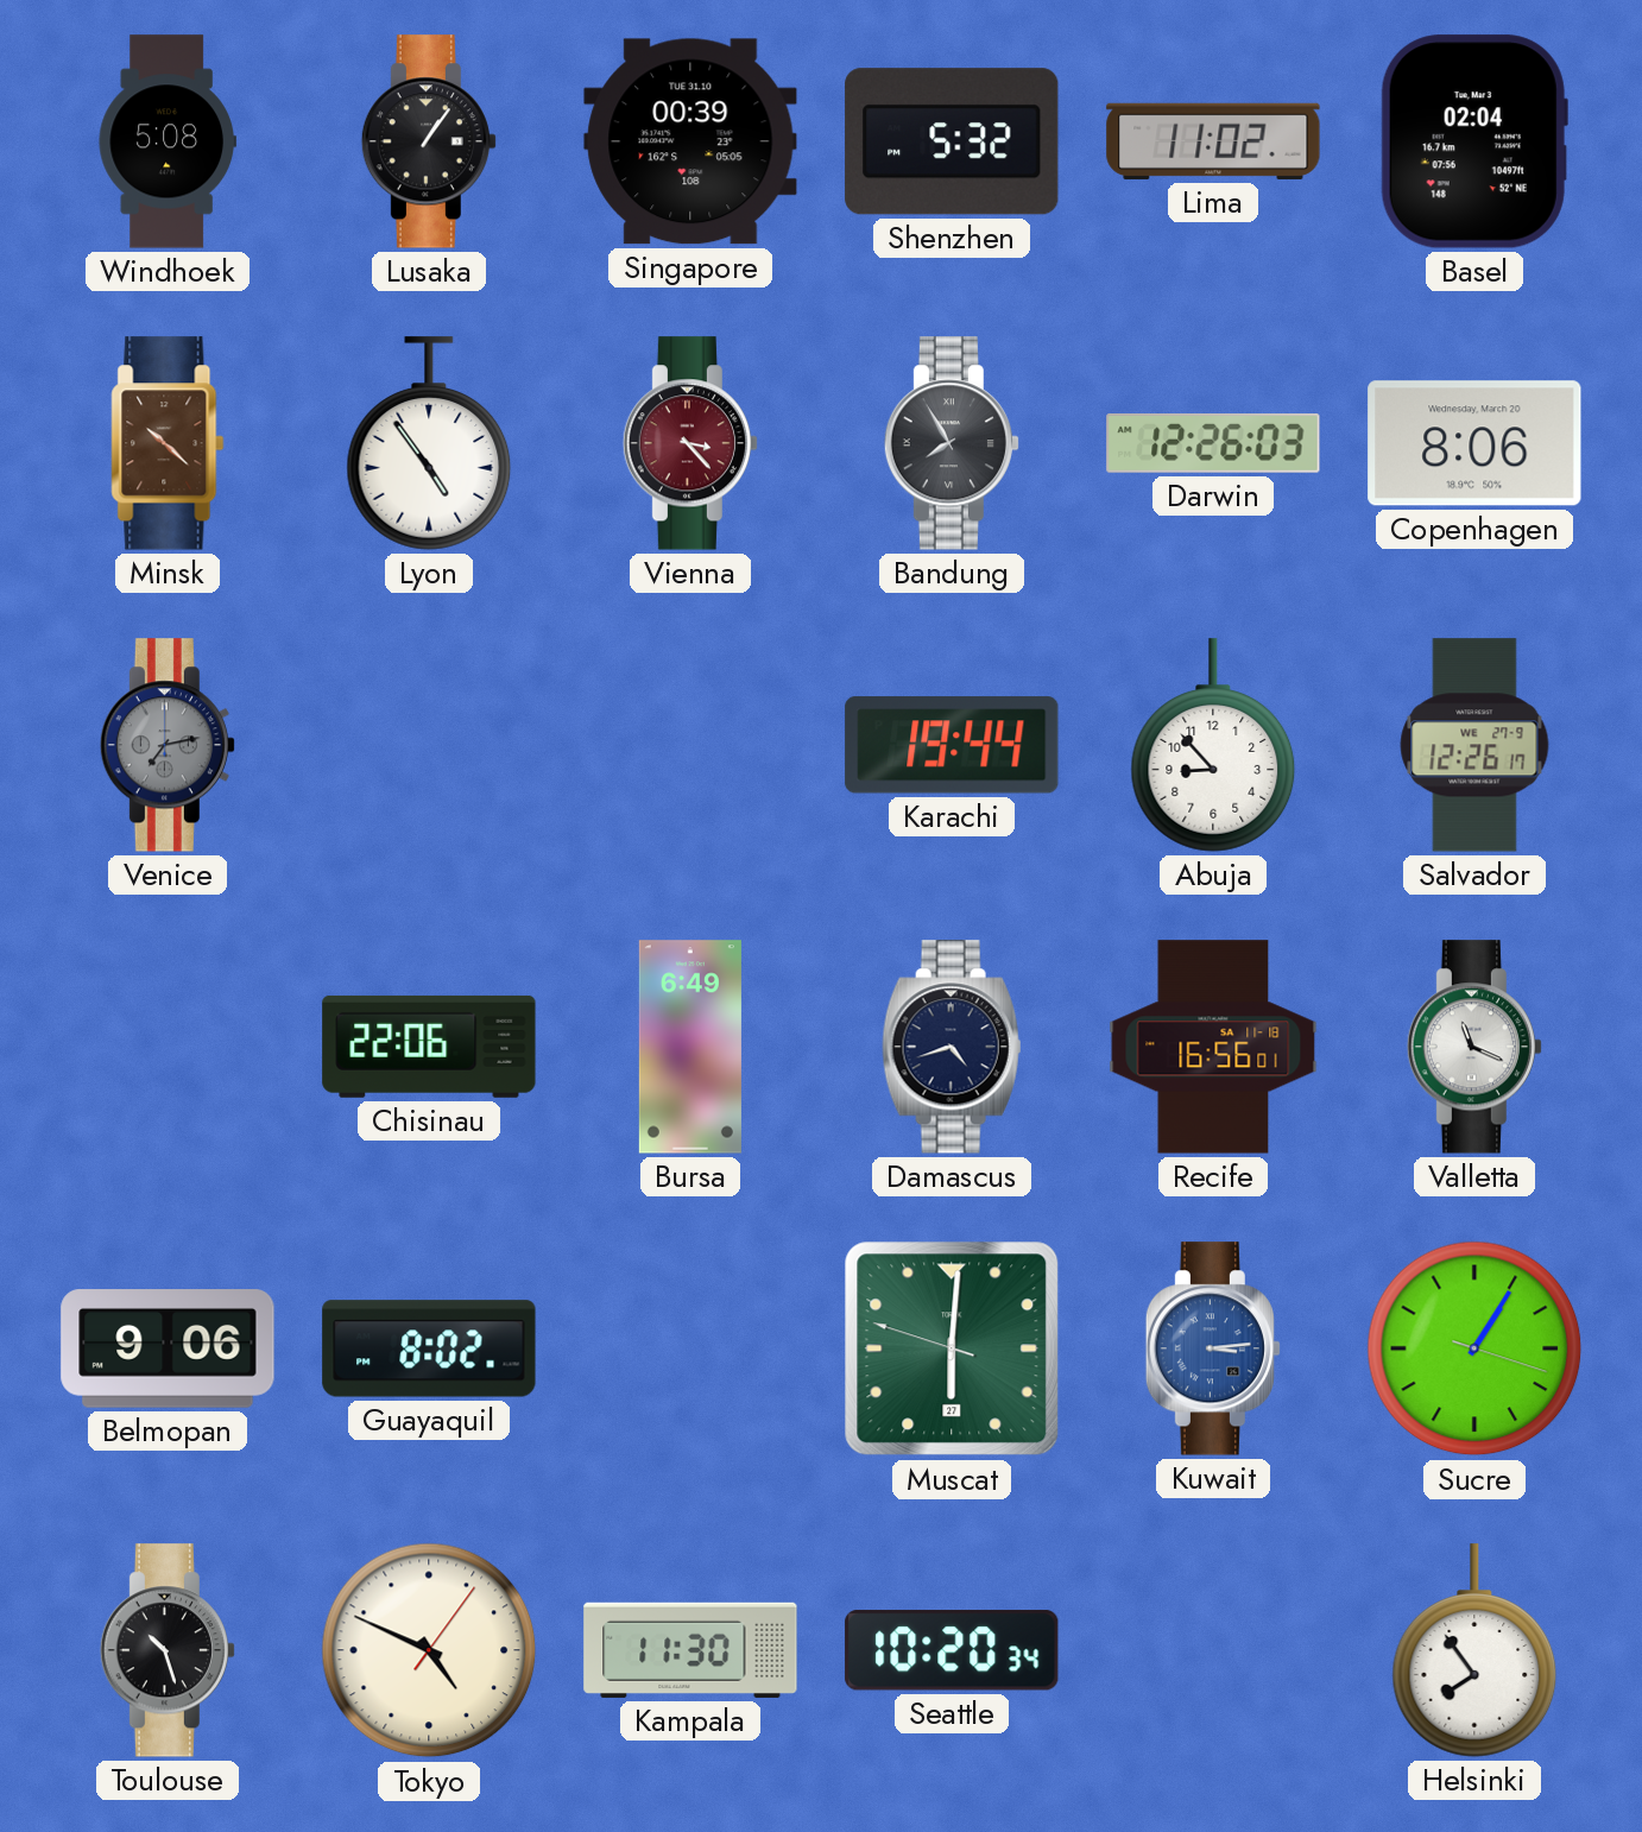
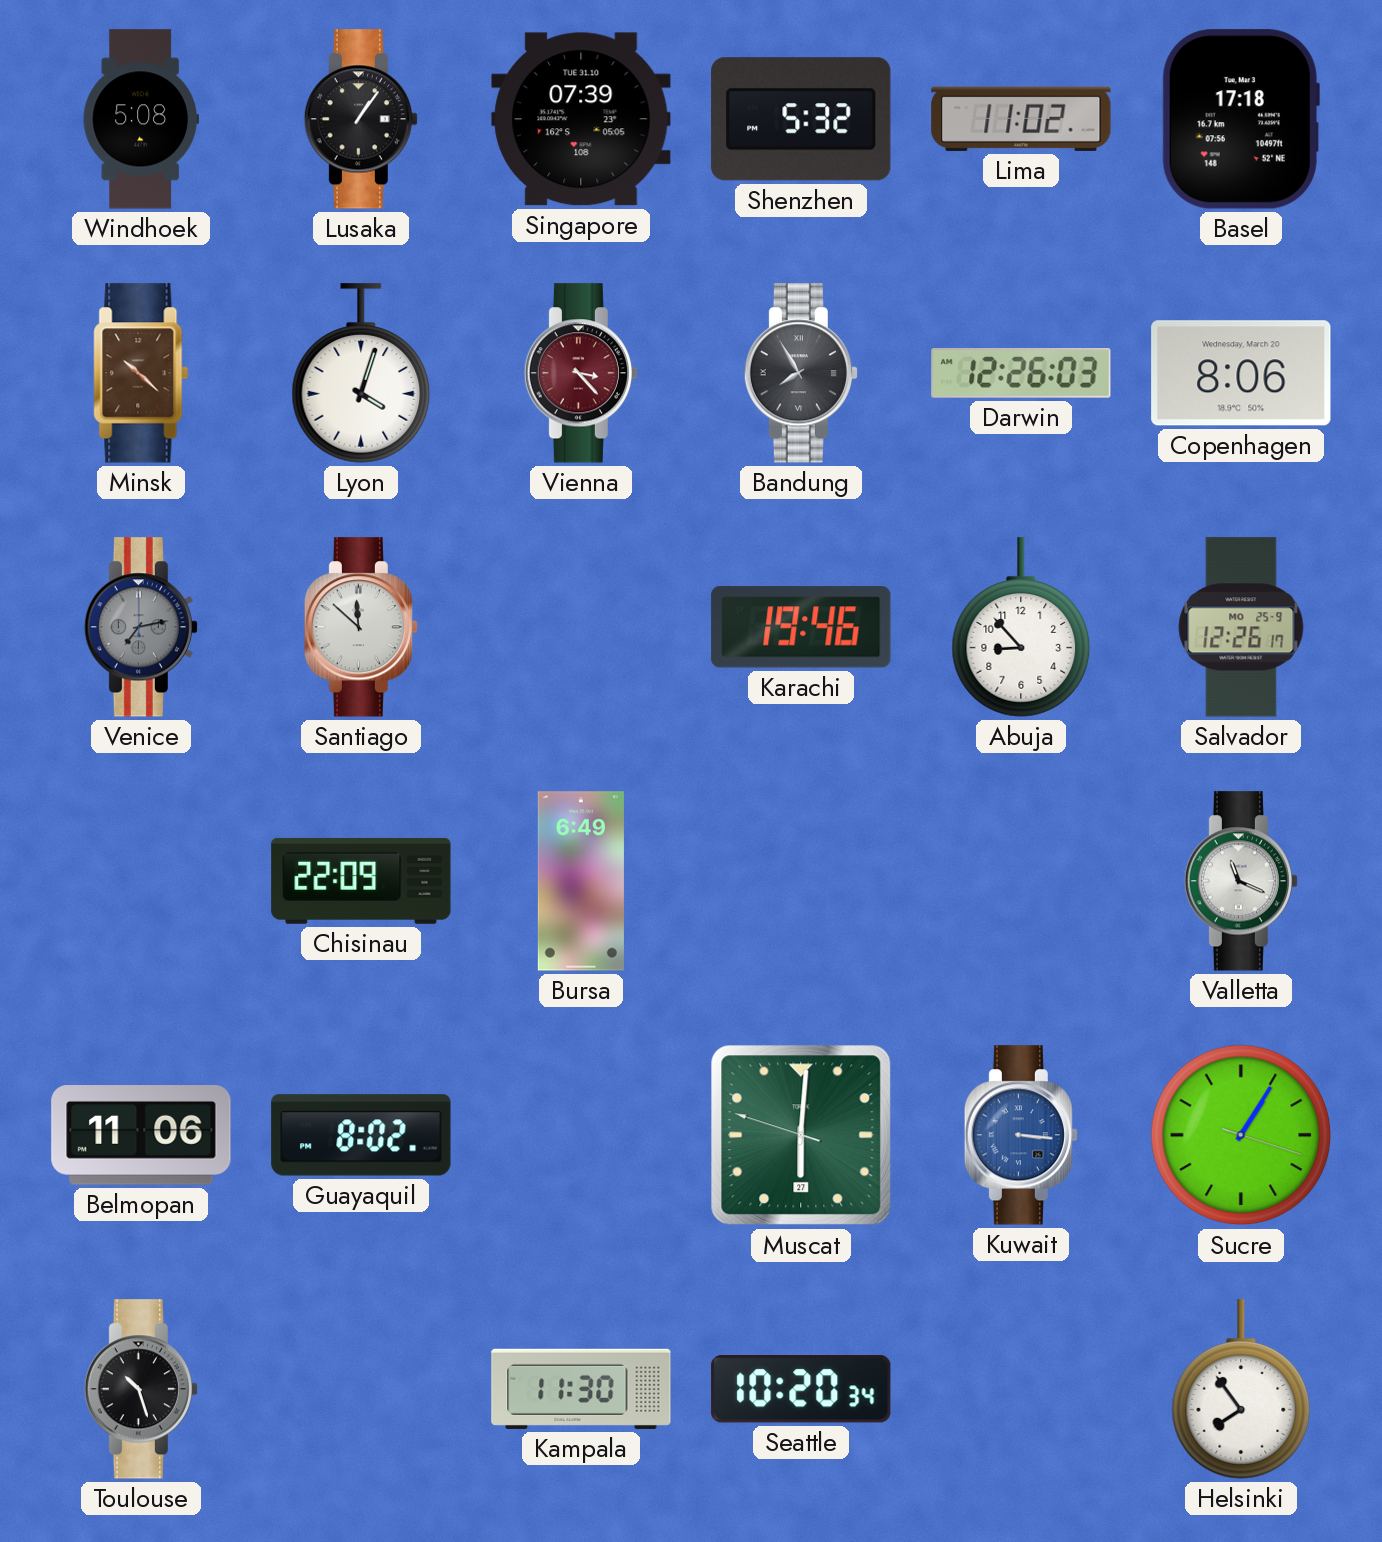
Singapore: 00:39 -> 07:39 (581, 119)
Basel: 02:04 -> 17:18 (1241, 119)
Lyon: 4:54 -> 4:03 (361, 373)
Santiago: none -> 11:52 (360, 627)
Karachi: 19:44 -> 19:46 (801, 627)
Salvador date: WE 27-9 -> MO 25-9 (1241, 627)
Chisinau: 22:06 -> 22:09 (361, 881)
Damascus: 4:42 -> none (952, 1047)
Recife: 16:56 -> none (1213, 1047)
Belmopan: 9:06 -> 11:06 (141, 1135)
Kuwait: 3:14 -> 3:16 (1020, 1135)
Tokyo: 4:49 -> none (429, 1650)
